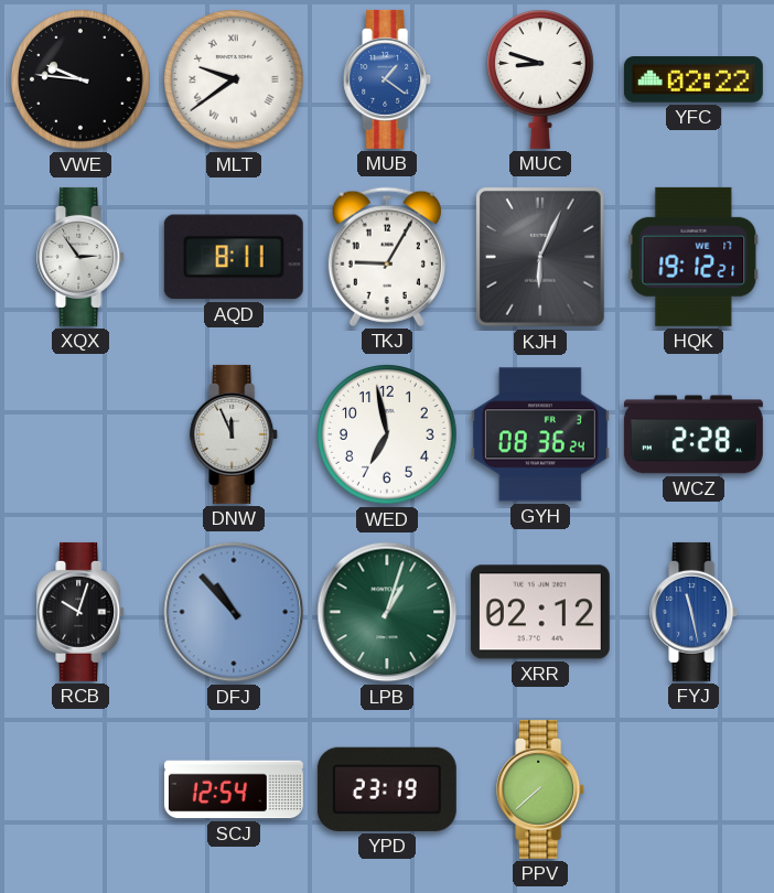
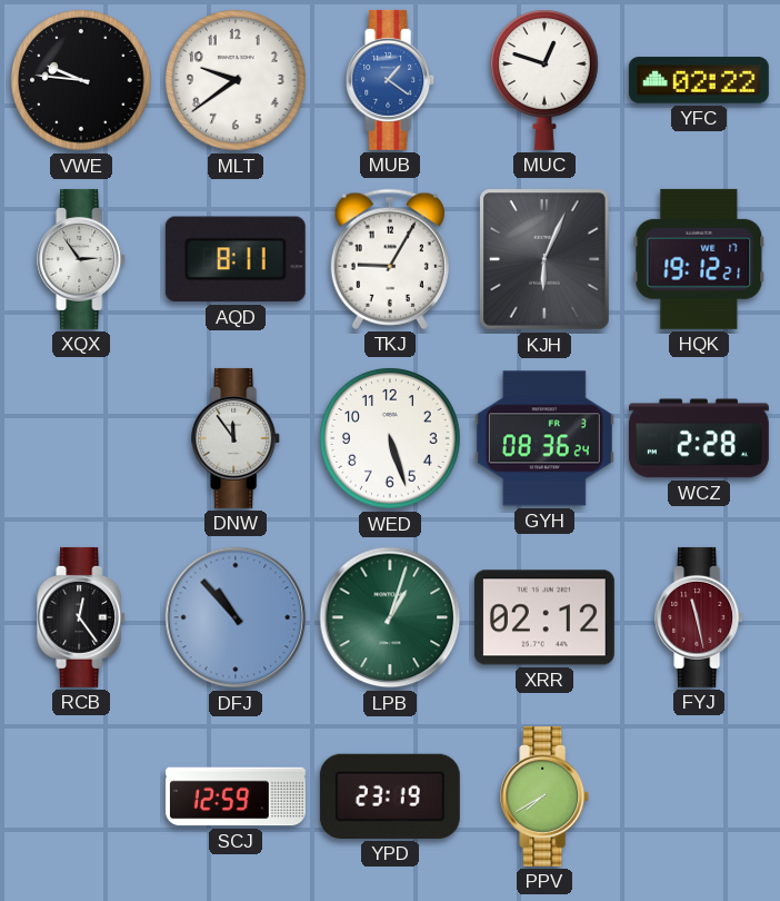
MLT numerals: Roman -> Arabic (237, 81)
MUC: 8:48 -> 12:48 (544, 80)
DNW: 11:56 -> 11:54 (237, 438)
WED: 6:58 -> 5:27 (391, 439)
RCB: 10:03 -> 12:24 (82, 617)
FYJ dial: blue -> burgundy (700, 617)
SCJ: 12:54 -> 12:59 (236, 796)
PPV: 7:38 -> 7:40 (546, 796)
